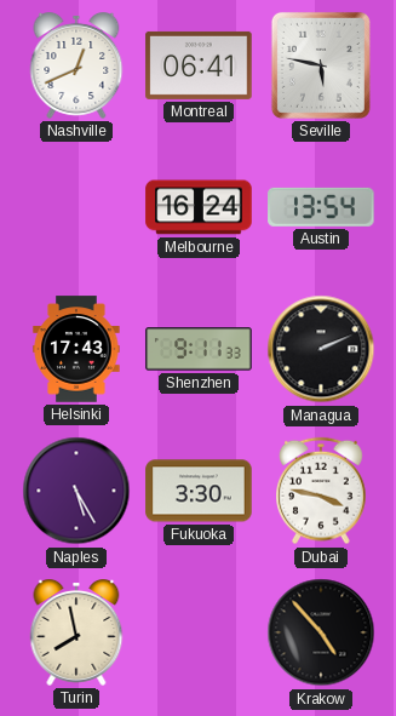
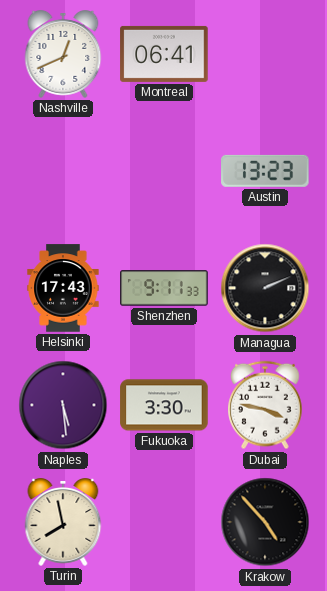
Seville: 5:47 -> none (321, 65)
Melbourne: 16:24 -> none (199, 207)
Austin: 13:54 -> 13:23 (265, 171)
Naples: 5:25 -> 5:29 (63, 405)
